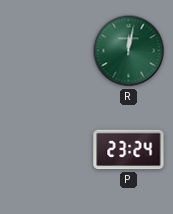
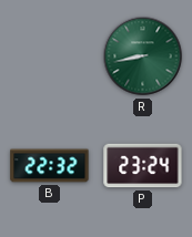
R: 12:02 -> 8:43 (143, 56)
B: none -> 22:32 (50, 166)
